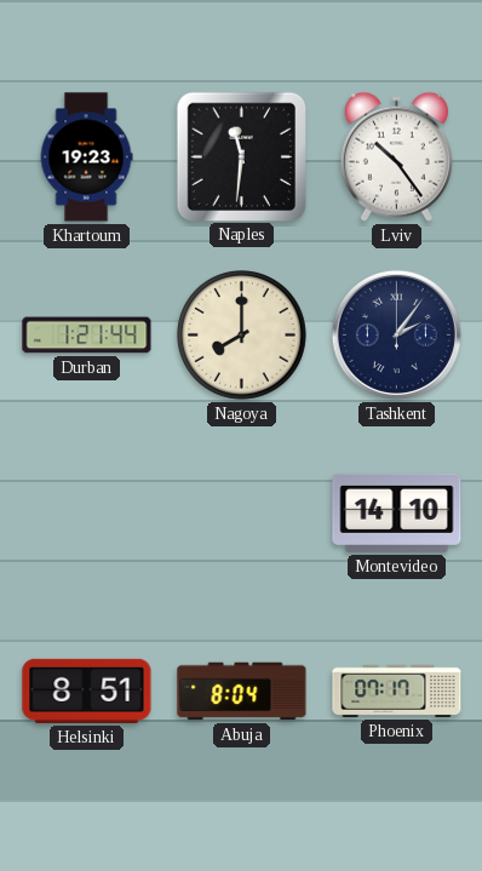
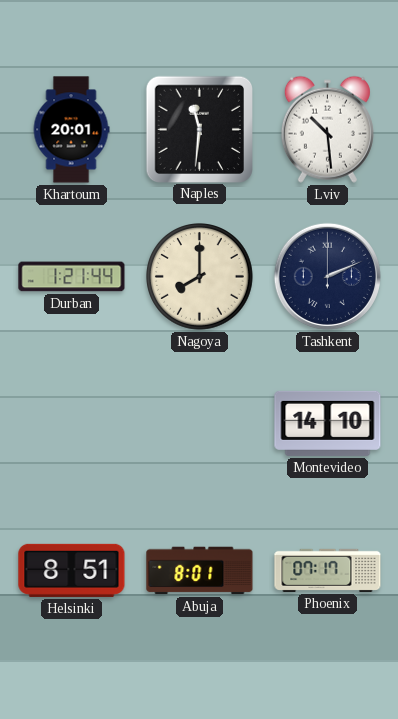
Khartoum: 19:23 -> 20:01 (71, 130)
Lviv: 10:24 -> 10:29 (327, 129)
Tashkent: 2:06 -> 2:11 (327, 276)
Abuja: 8:04 -> 8:01 (200, 571)
